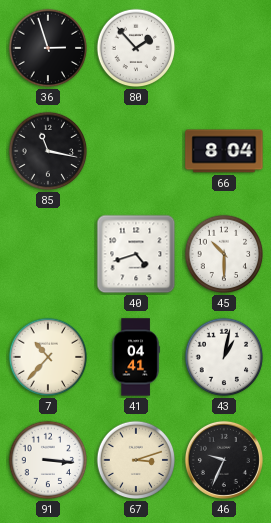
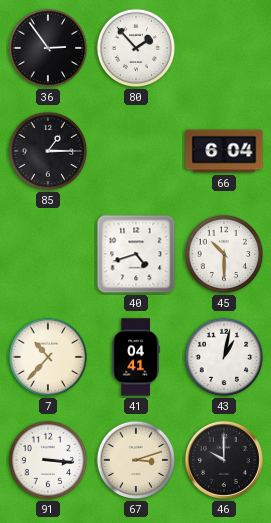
36: 2:57 -> 2:54 (48, 48)
85: 11:17 -> 1:15 (48, 151)
66: 8:04 -> 6:04 (224, 151)
46: 9:34 -> 10:00 (224, 460)
